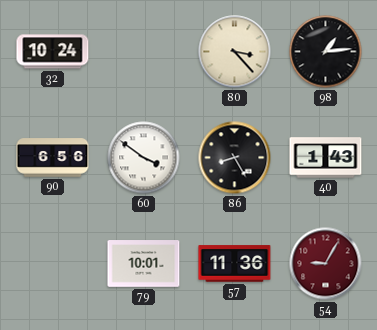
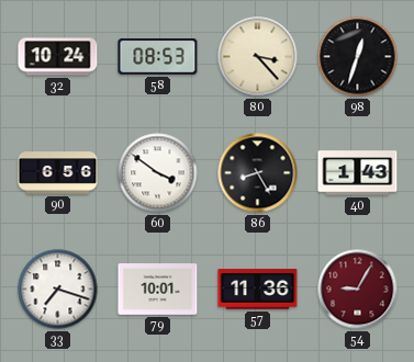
58: none -> 08:53 (158, 57)
98: 1:14 -> 12:33 (358, 57)
33: none -> 7:18 (58, 290)
